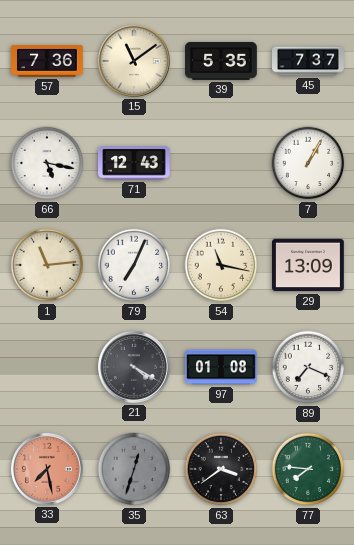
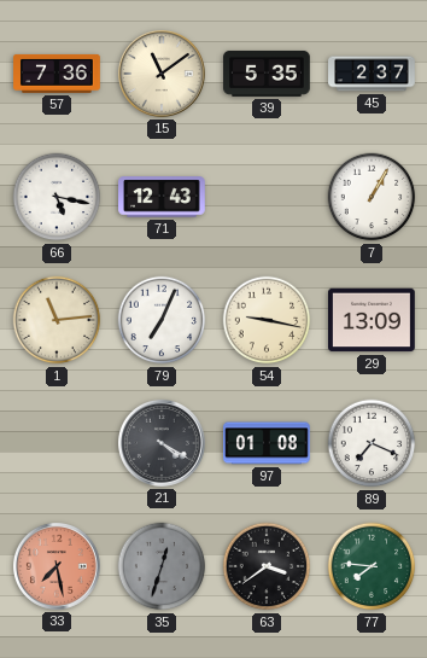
45: 7:37 -> 2:37 (372, 74)
54: 11:17 -> 9:17 (267, 320)
